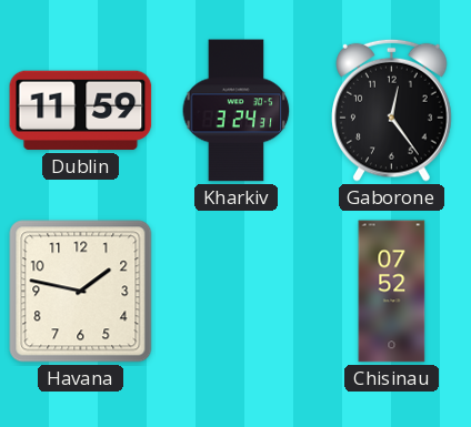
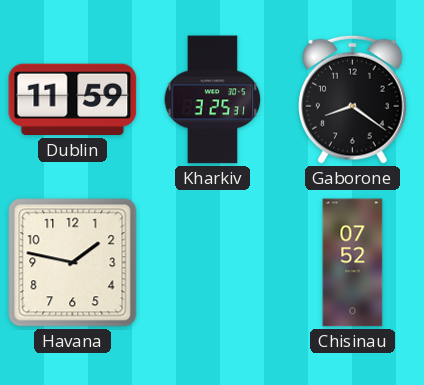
Kharkiv: 3:24 -> 3:25 (213, 100)
Gaborone: 12:24 -> 8:21 (353, 99)
